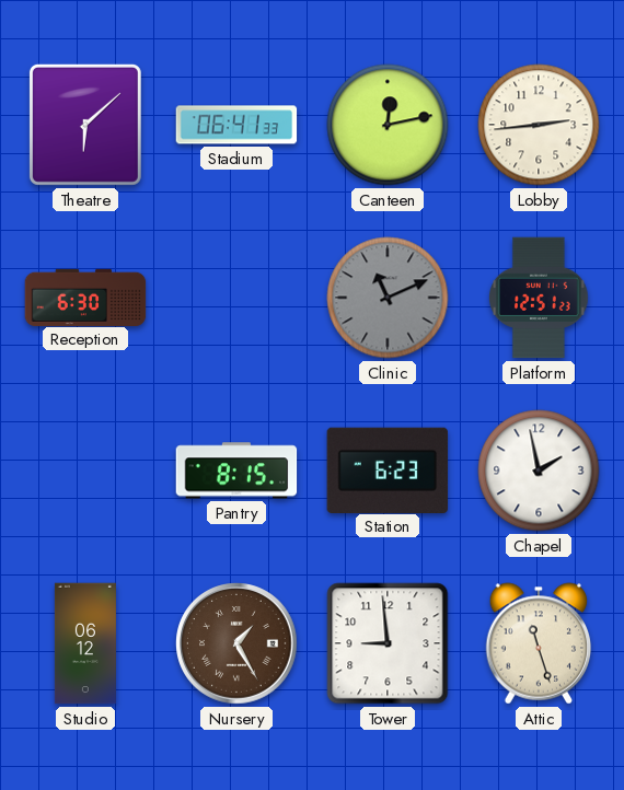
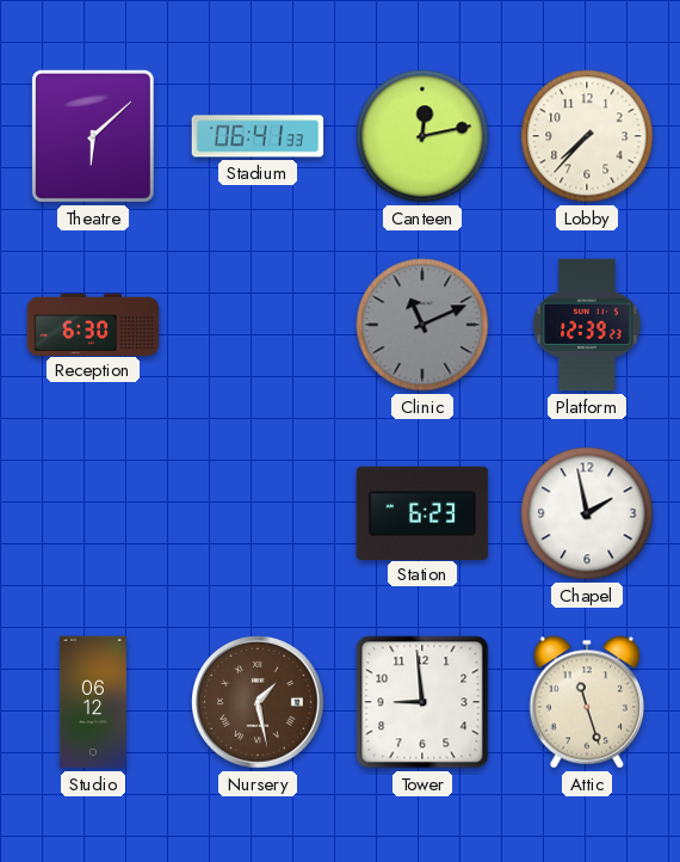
Lobby: 2:44 -> 7:37 (587, 136)
Platform: 12:51 -> 12:39 (588, 325)
Pantry: 8:15 -> none (236, 470)
Nursery: 1:25 -> 1:28 (258, 702)
